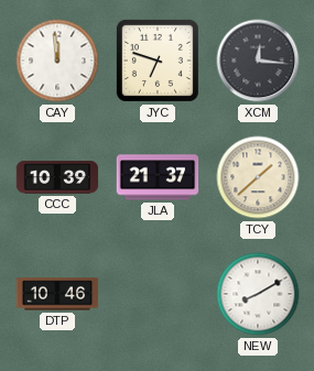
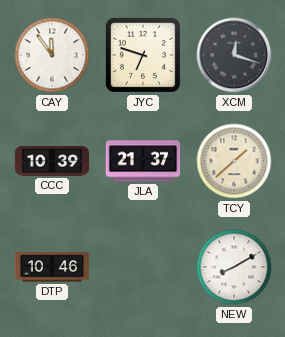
CAY: 11:59 -> 11:54 (52, 55)
XCM: 12:16 -> 12:18 (234, 55)
